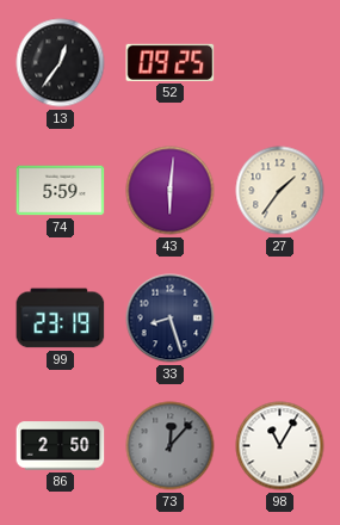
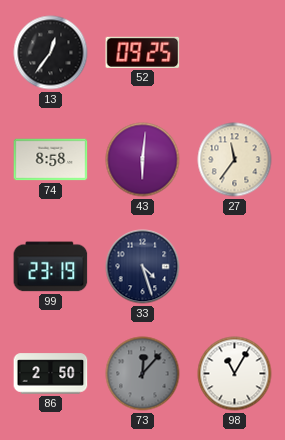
74: 5:59 -> 8:58 (51, 160)
27: 1:36 -> 11:36 (235, 160)
33: 8:27 -> 4:27 (143, 267)
